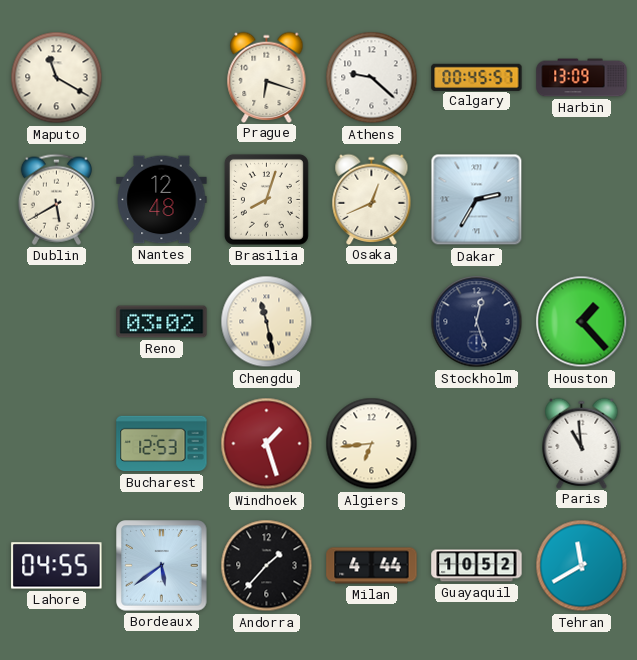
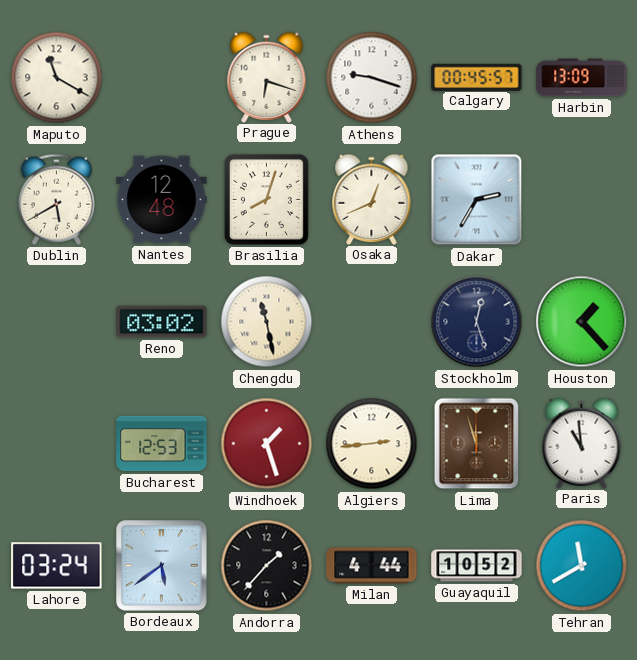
Athens: 9:22 -> 9:18 (372, 78)
Algiers: 6:44 -> 2:44 (372, 444)
Lima: none -> 11:57 (477, 444)
Lahore: 04:55 -> 03:24 (57, 566)
